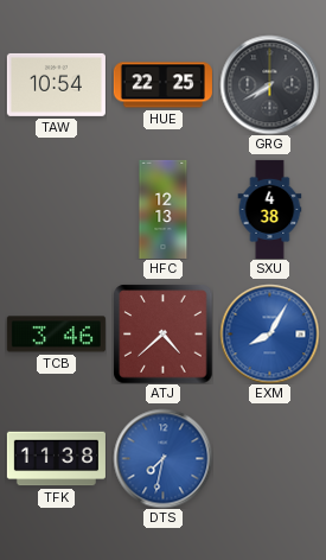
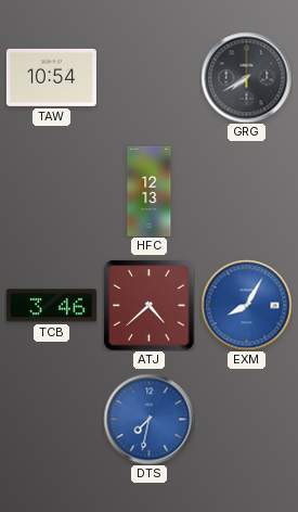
HUE: 22:25 -> none (162, 85)
SXU: 4:38 -> none (270, 209)
TFK: 11:38 -> none (56, 459)
